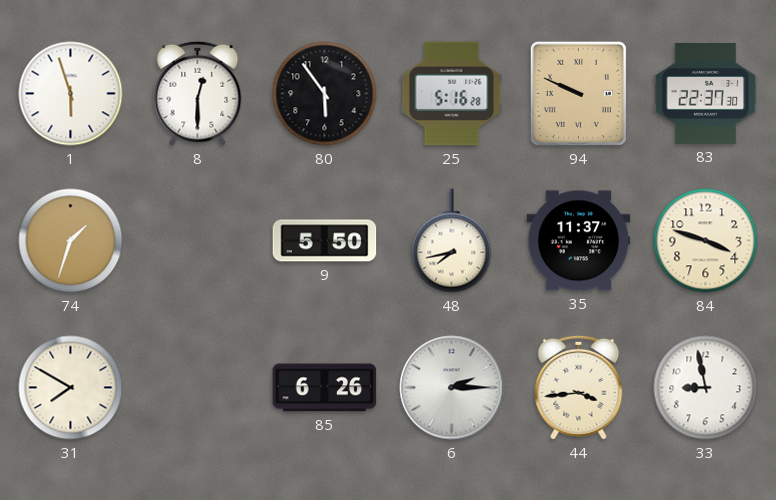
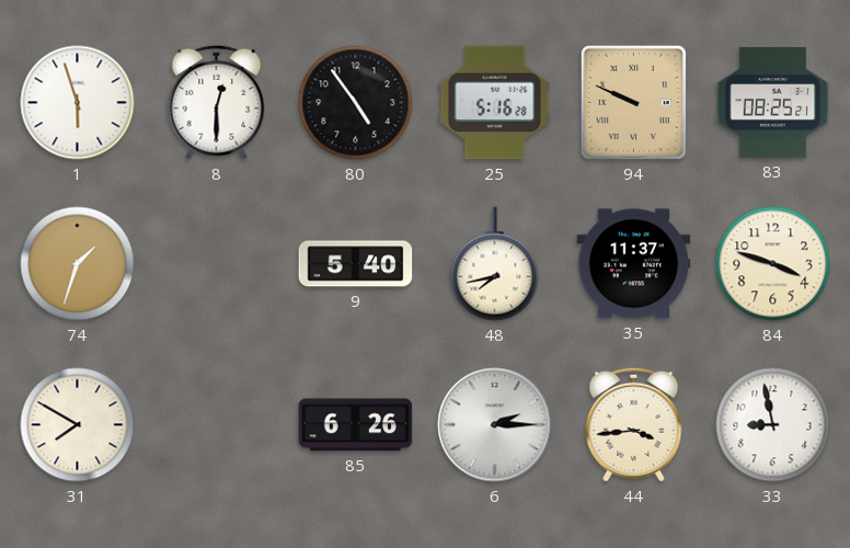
80: 5:54 -> 4:54 (356, 103)
83: 22:37 -> 08:25 (773, 102)
9: 5:50 -> 5:40 (356, 264)
